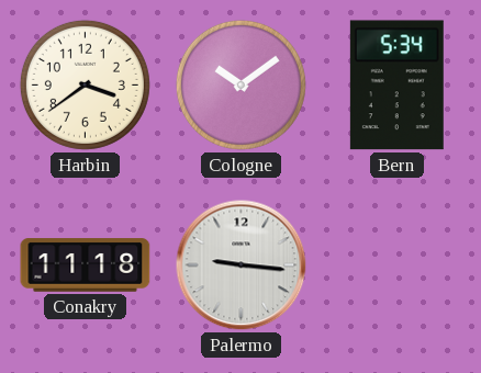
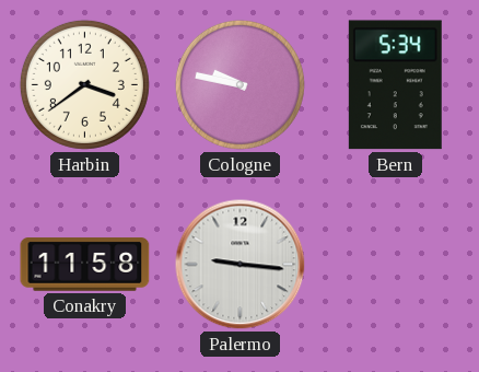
Cologne: 10:09 -> 9:47 (240, 84)
Conakry: 11:18 -> 11:58 (85, 265)
